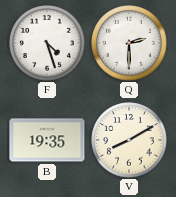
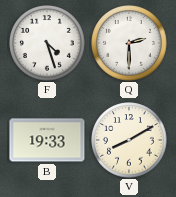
B: 19:35 -> 19:33 (47, 140)
